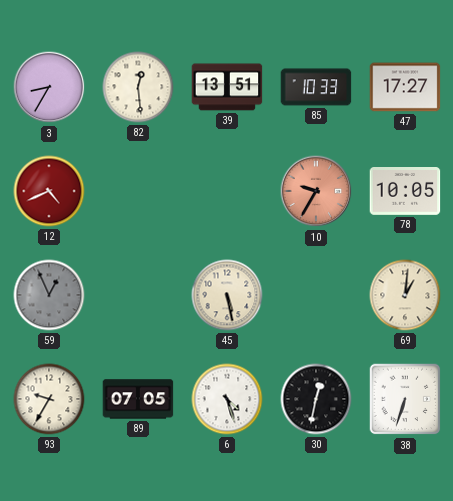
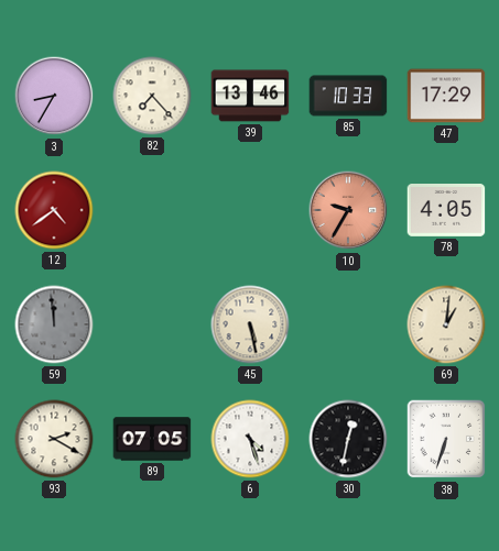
82: 12:29 -> 7:23 (152, 96)
39: 13:51 -> 13:46 (250, 96)
47: 17:27 -> 17:29 (446, 96)
12: 4:41 -> 4:39 (54, 210)
78: 10:05 -> 4:05 (446, 211)
59: 12:56 -> 11:59 (54, 324)
93: 9:35 -> 2:20 (54, 439)
